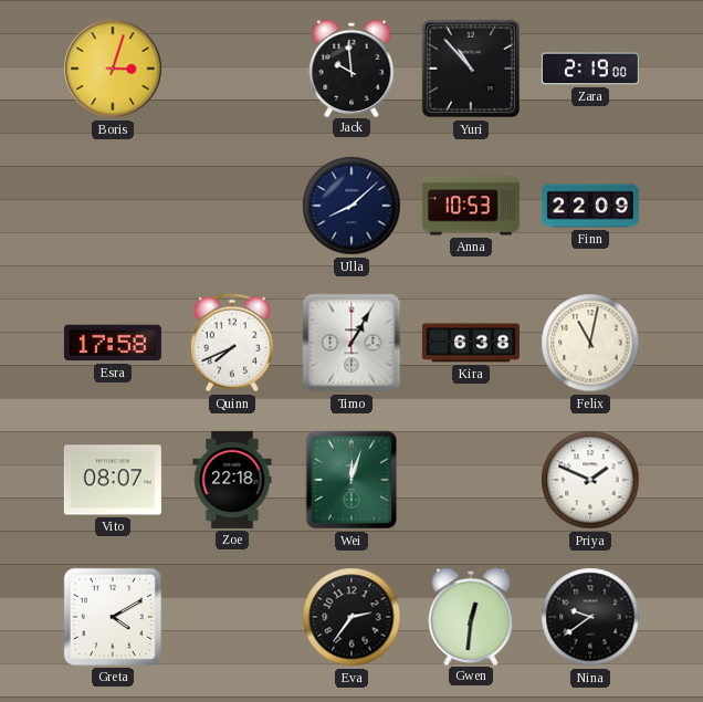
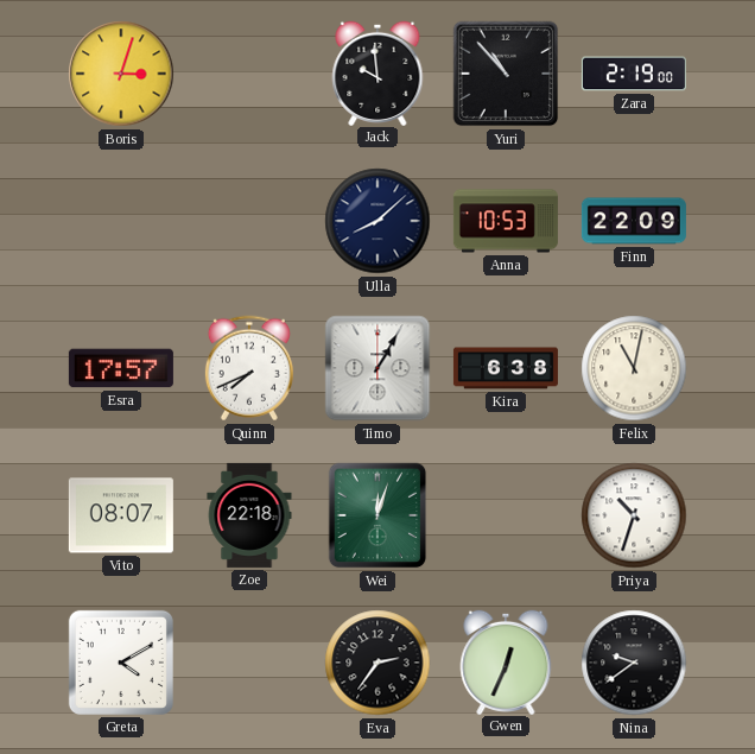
Esra: 17:58 -> 17:57 (121, 368)
Priya: 1:49 -> 10:33 (634, 515)
Gwen: 12:31 -> 12:34 (506, 661)
